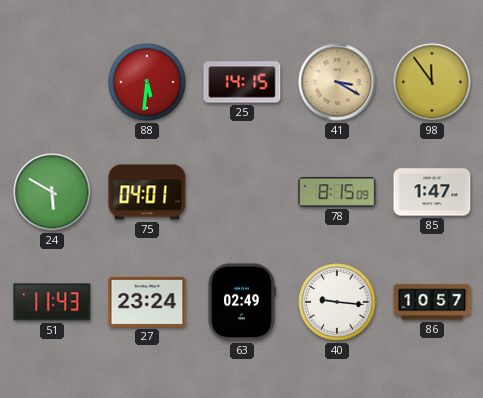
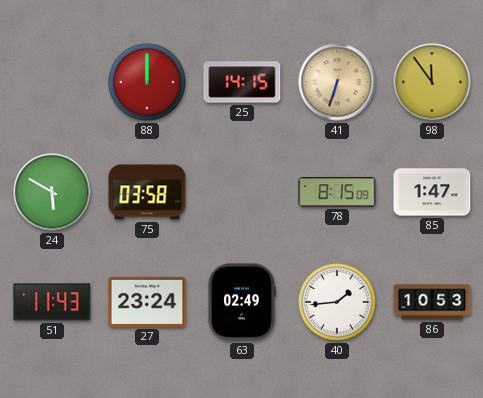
88: 5:31 -> 12:00 (147, 82)
41: 3:20 -> 6:33 (337, 82)
75: 04:01 -> 03:58 (147, 192)
40: 9:16 -> 1:44 (337, 302)
86: 10:57 -> 10:53 (432, 302)
